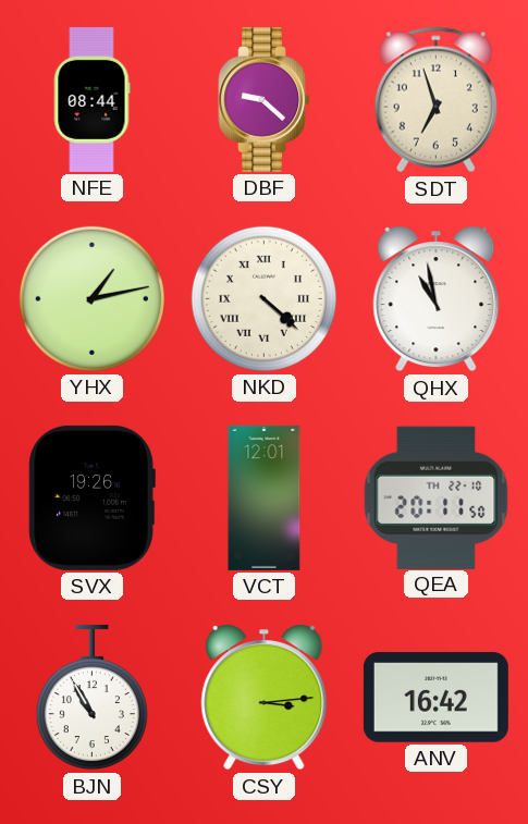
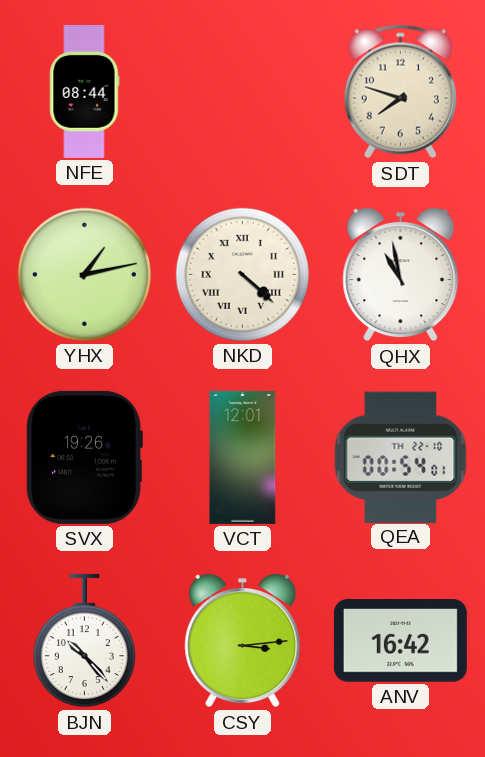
DBF: 9:22 -> none (263, 99)
SDT: 6:57 -> 7:48 (400, 92)
QEA: 20:11 -> 00:54 (401, 457)
BJN: 10:55 -> 10:23 (84, 641)
